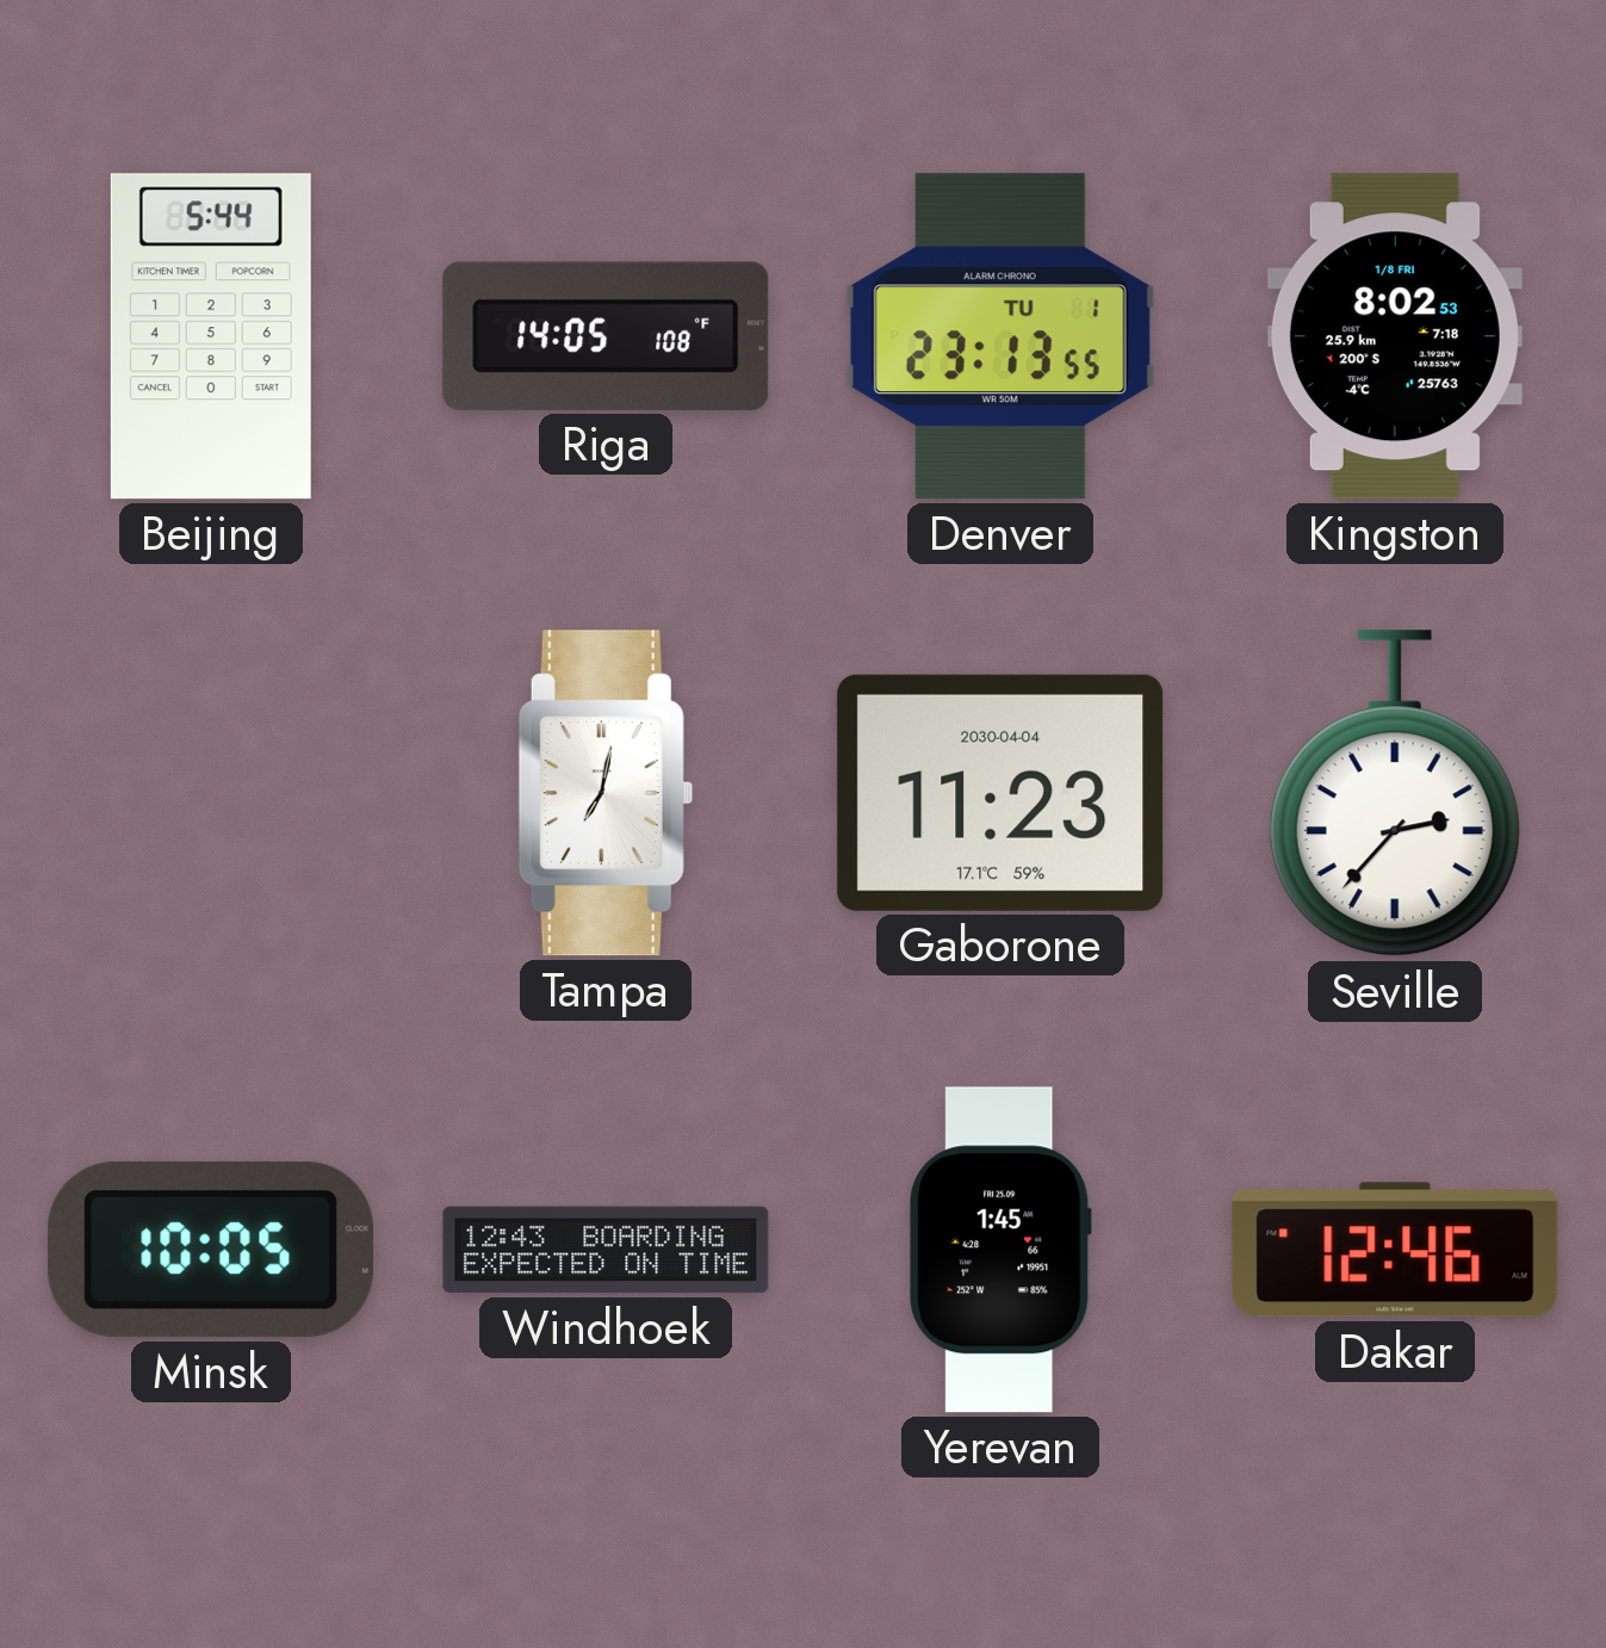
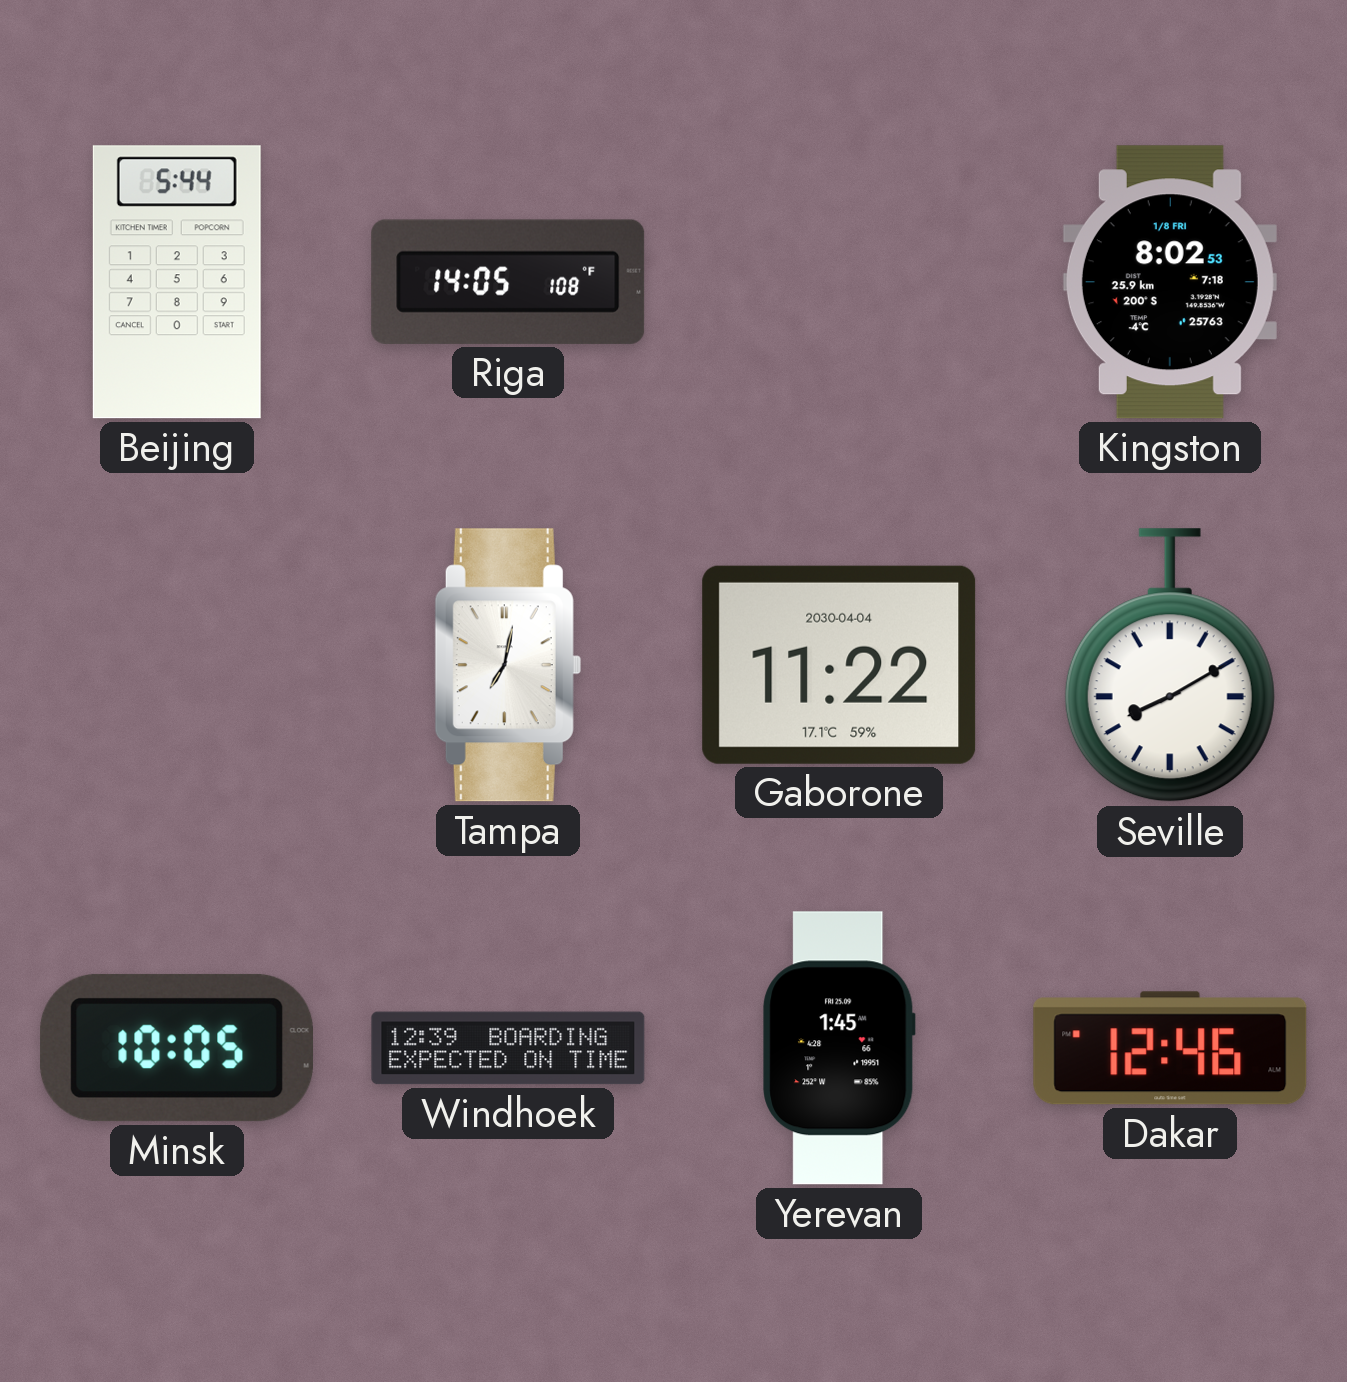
Denver: 23:13 -> none (1000, 336)
Gaborone: 11:23 -> 11:22 (839, 665)
Seville: 2:37 -> 8:10 (1170, 666)
Windhoek: 12:43 -> 12:39 (508, 1048)
